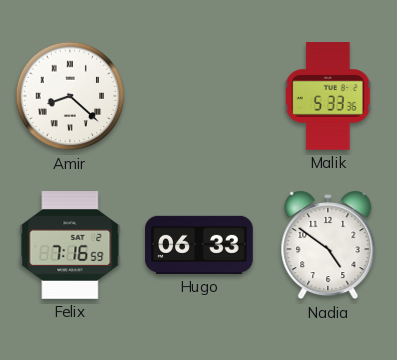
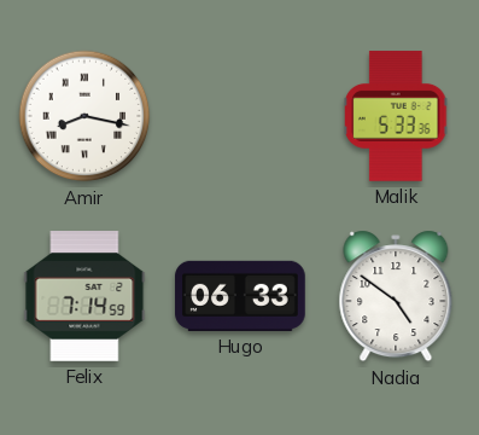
Amir: 8:22 -> 8:17 (84, 116)
Felix: 7:16 -> 7:14 (84, 296)
